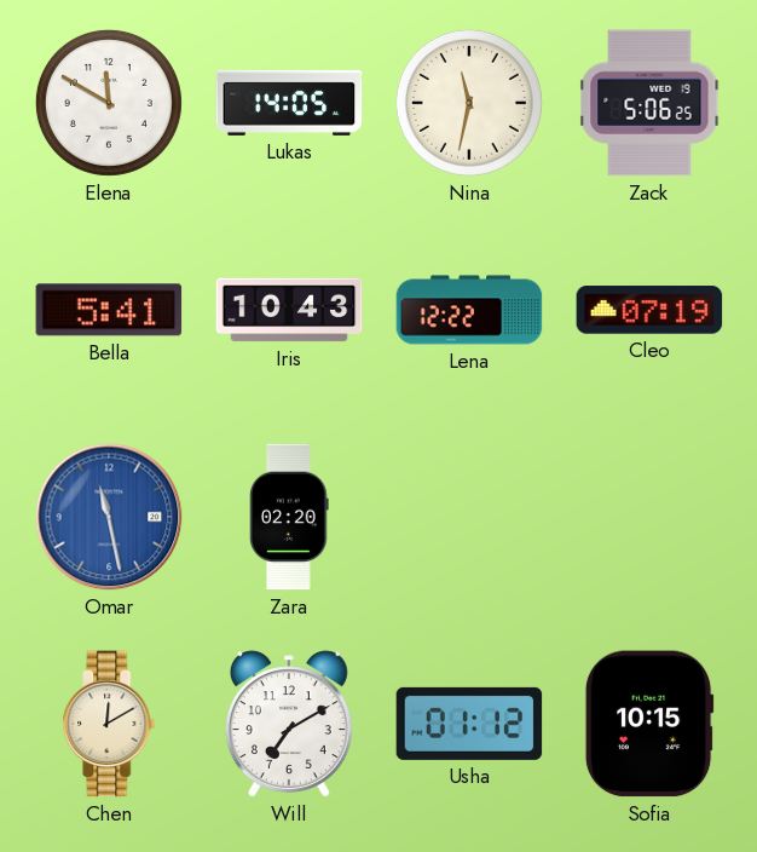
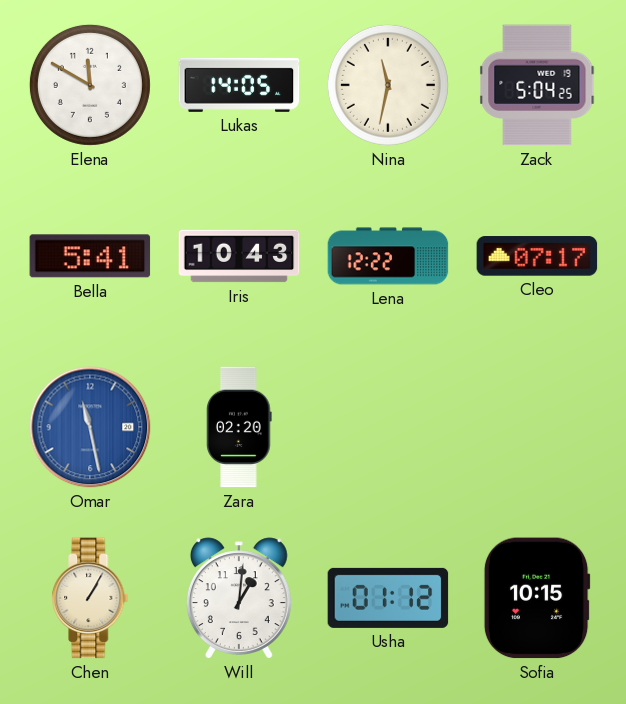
Zack: 5:06 -> 5:04 (537, 85)
Cleo: 07:19 -> 07:17 (537, 256)
Chen: 12:10 -> 1:05 (90, 598)
Will: 7:10 -> 1:01 (239, 598)
